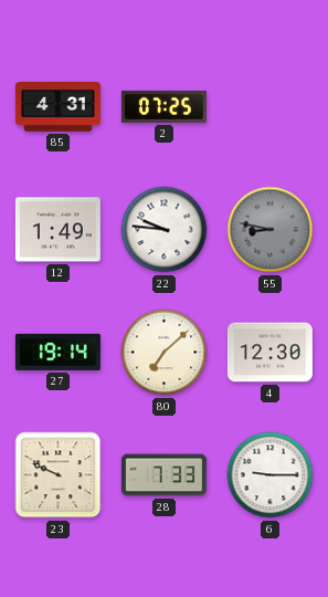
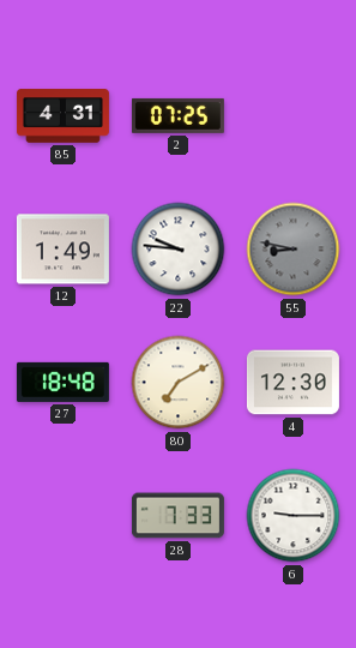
27: 19:14 -> 18:48 (62, 382)
80: 7:08 -> 7:10 (179, 383)
23: 9:49 -> none (59, 475)
